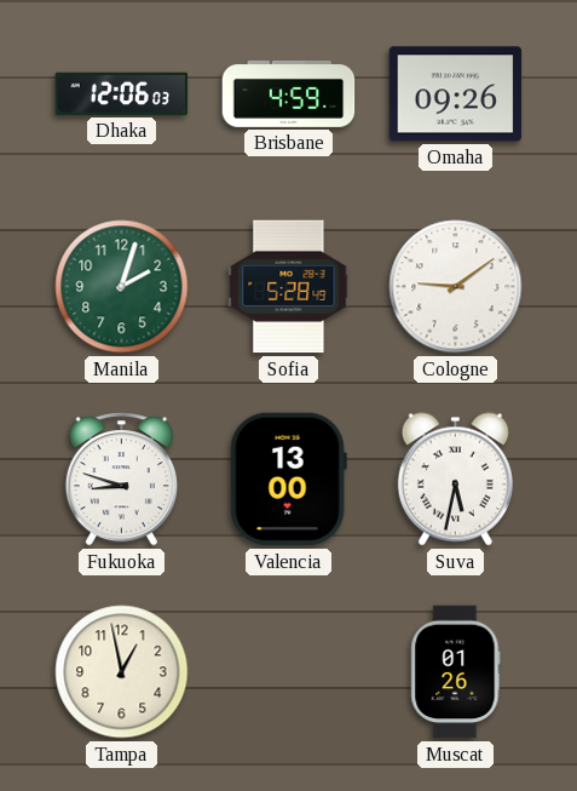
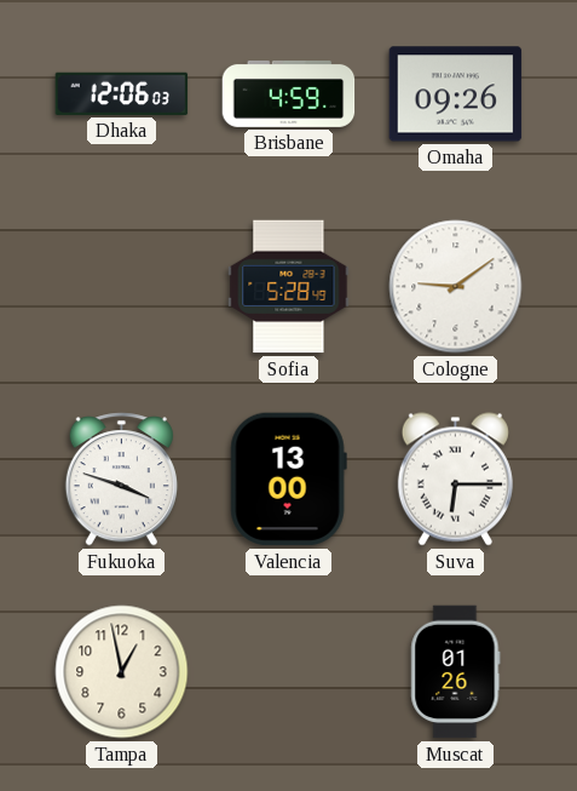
Manila: 2:03 -> none (122, 287)
Fukuoka: 8:48 -> 3:48 (121, 480)
Suva: 5:32 -> 6:15 (455, 480)
